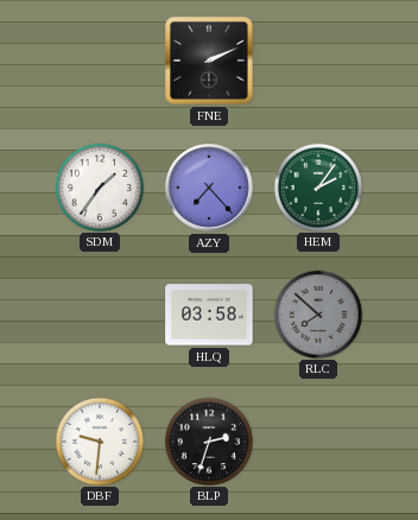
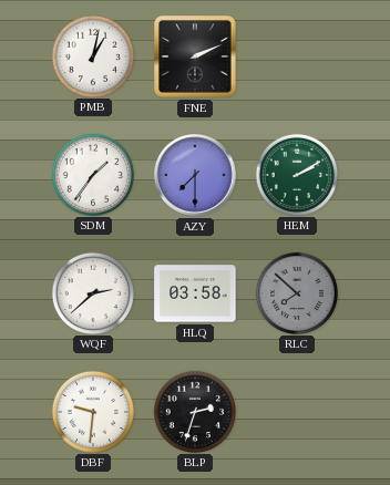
PMB: none -> 1:02 (92, 55)
AZY: 7:23 -> 7:30 (196, 176)
HEM: 2:06 -> 2:10 (296, 174)
WQF: none -> 2:38 (92, 292)
